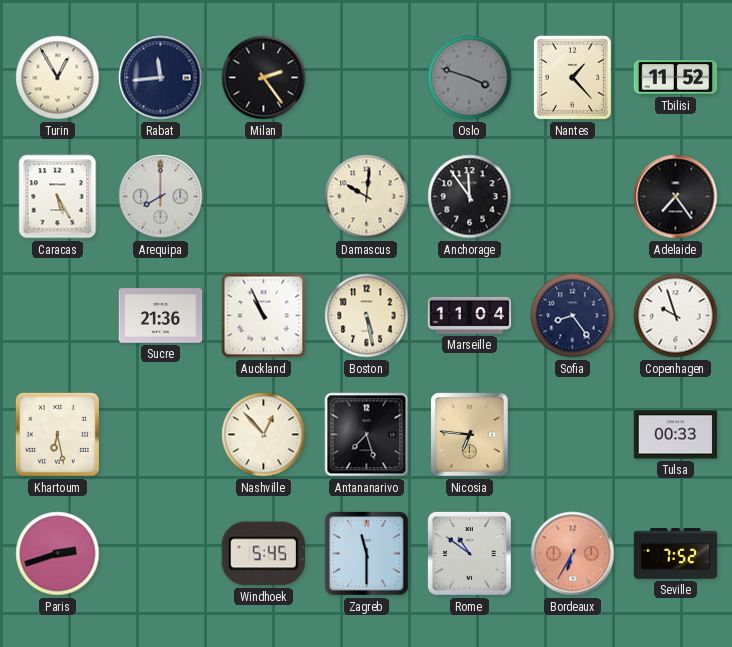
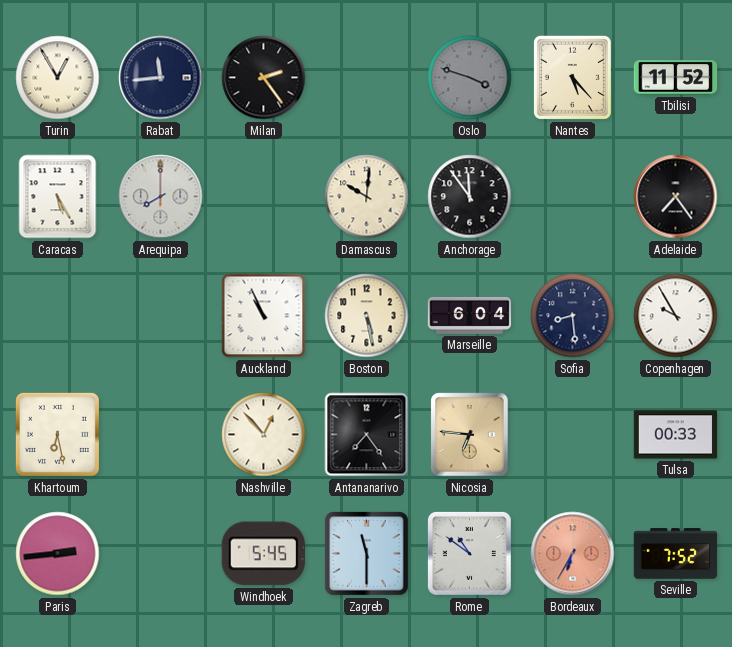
Nantes: 1:23 -> 5:23 (572, 77)
Sucre: 21:36 -> none (161, 316)
Marseille: 11:04 -> 6:04 (470, 315)
Sofia: 8:24 -> 8:29 (573, 316)
Copenhagen: 9:57 -> 9:55 (676, 316)
Antananarivo: 7:27 -> 7:24 (367, 435)
Paris: 2:42 -> 2:44 (58, 554)
